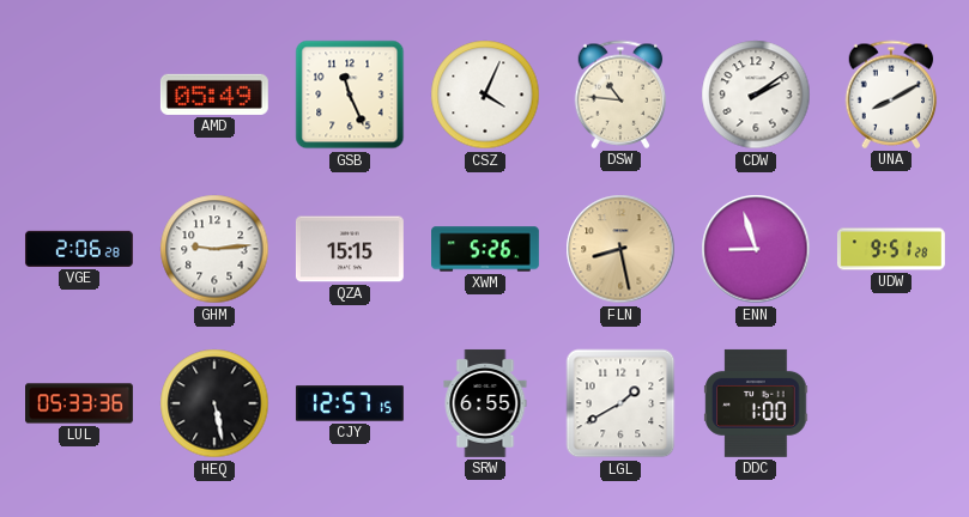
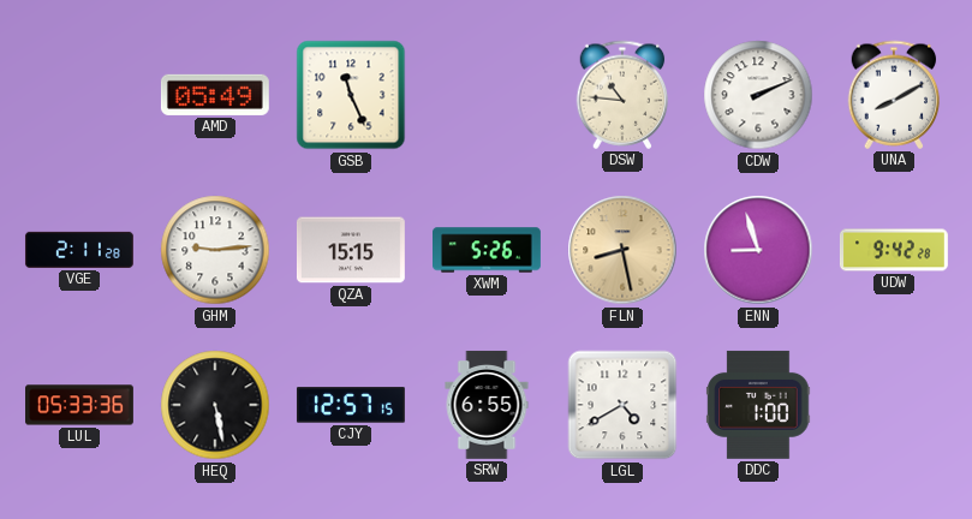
CSZ: 4:04 -> none (485, 95)
CDW: 2:09 -> 2:11 (758, 95)
VGE: 2:06 -> 2:11 (79, 250)
UDW: 9:51 -> 9:42 (894, 250)
LGL: 1:40 -> 4:40 (622, 405)
